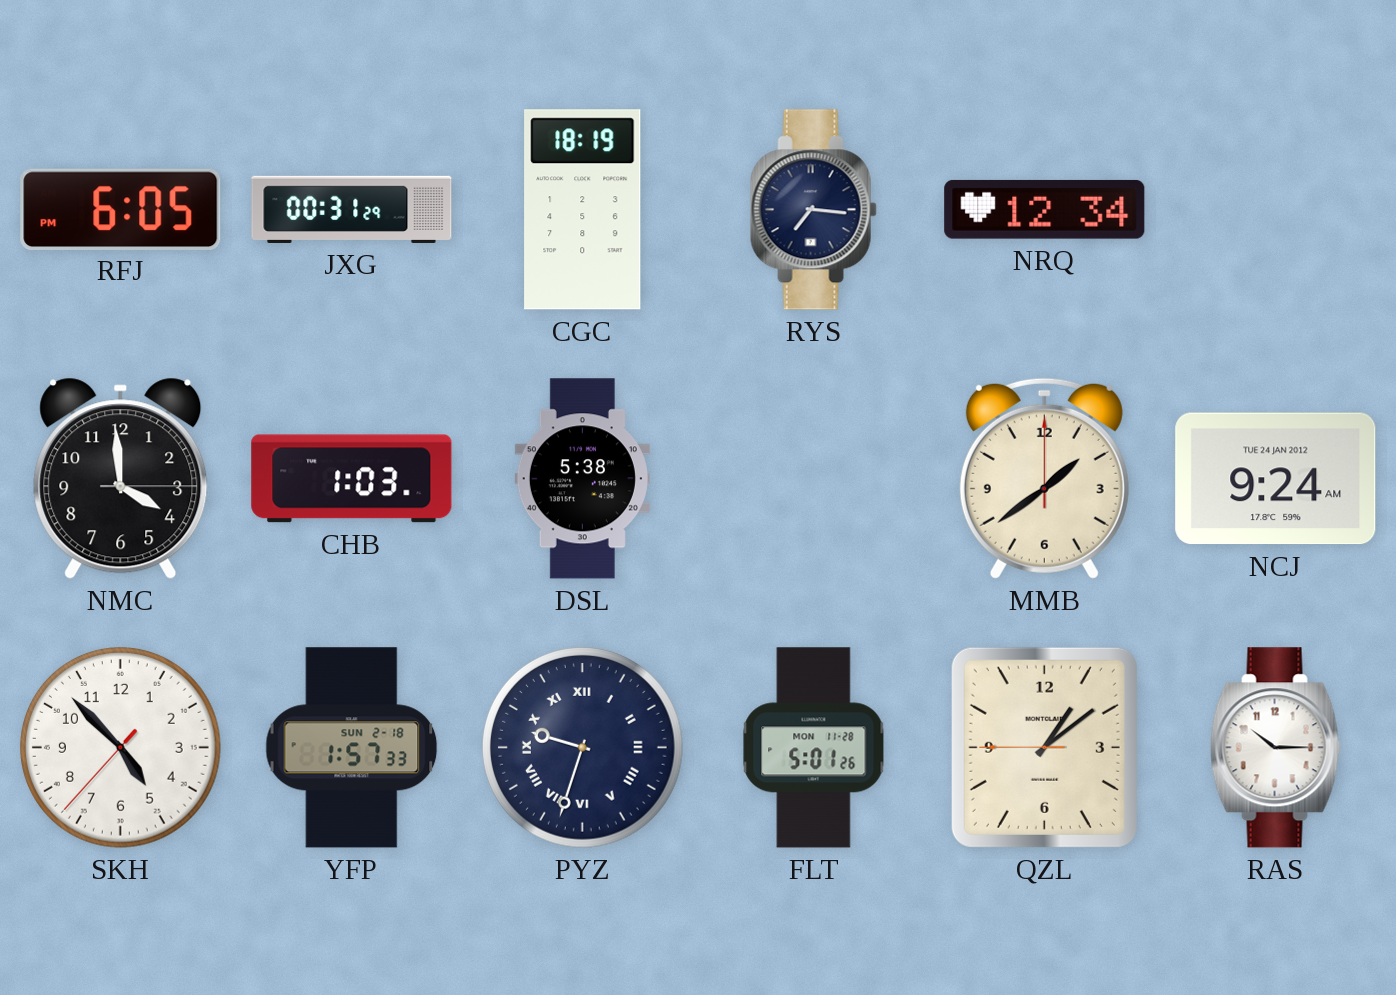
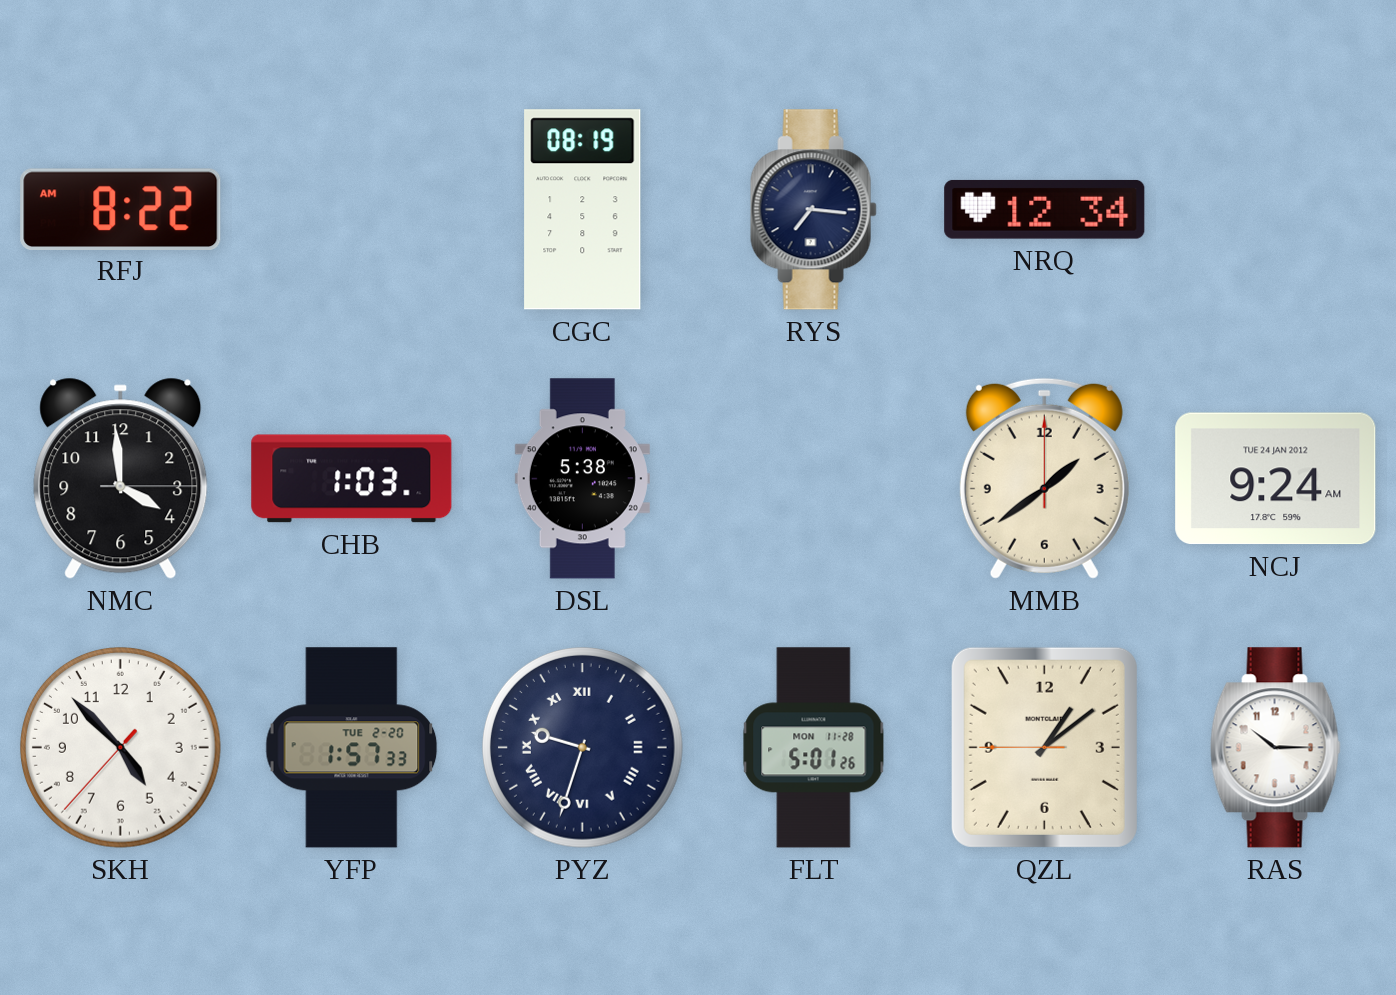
RFJ: 6:05 -> 8:22 (121, 209)
JXG: 00:31 -> none (352, 209)
CGC: 18:19 -> 08:19 (583, 210)
YFP date: SUN 2-18 -> TUE 2-20 (352, 748)
